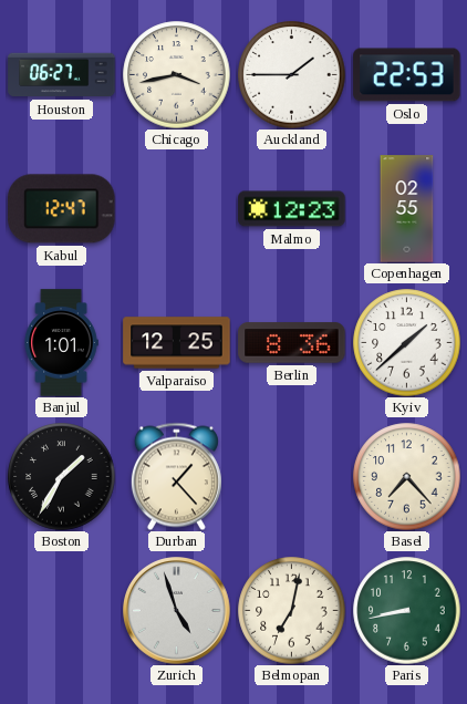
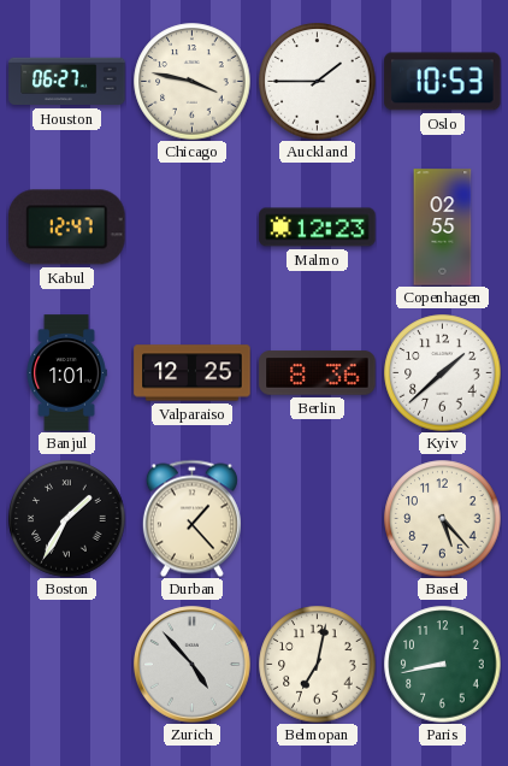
Chicago: 3:43 -> 3:47 (193, 82)
Oslo: 22:53 -> 10:53 (443, 82)
Basel: 7:23 -> 5:23 (443, 519)
Zurich: 4:57 -> 4:53 (193, 665)
